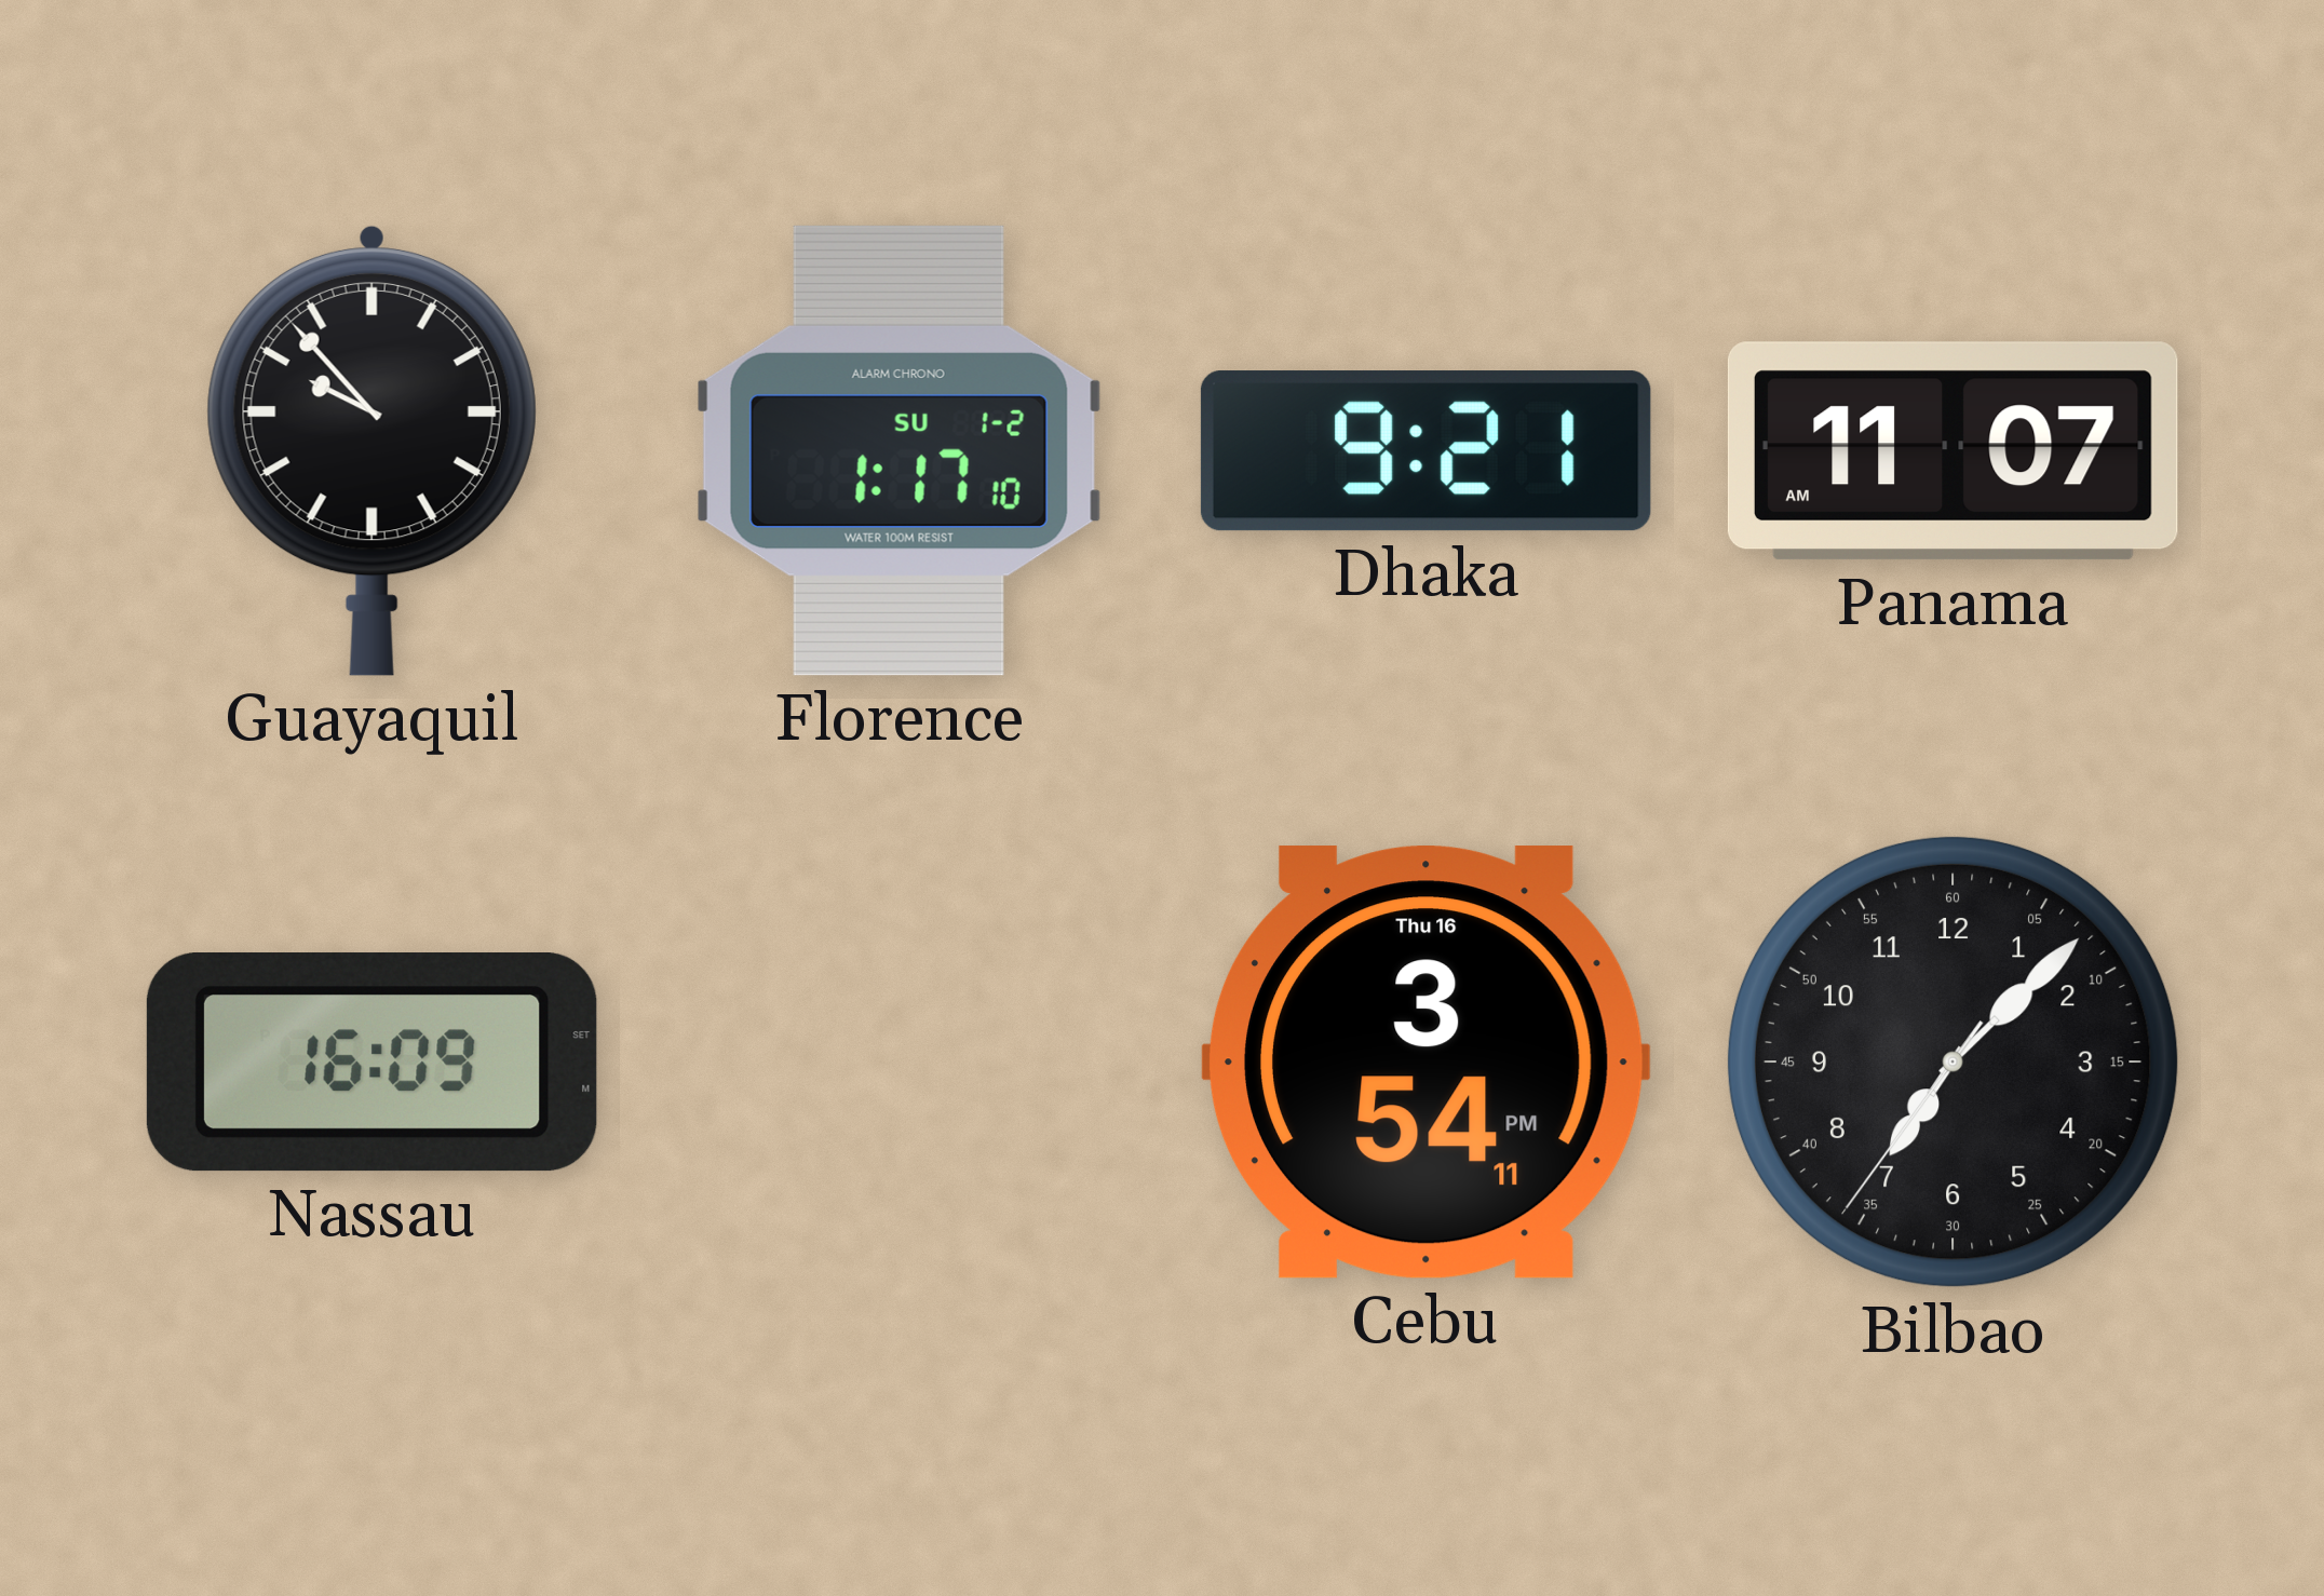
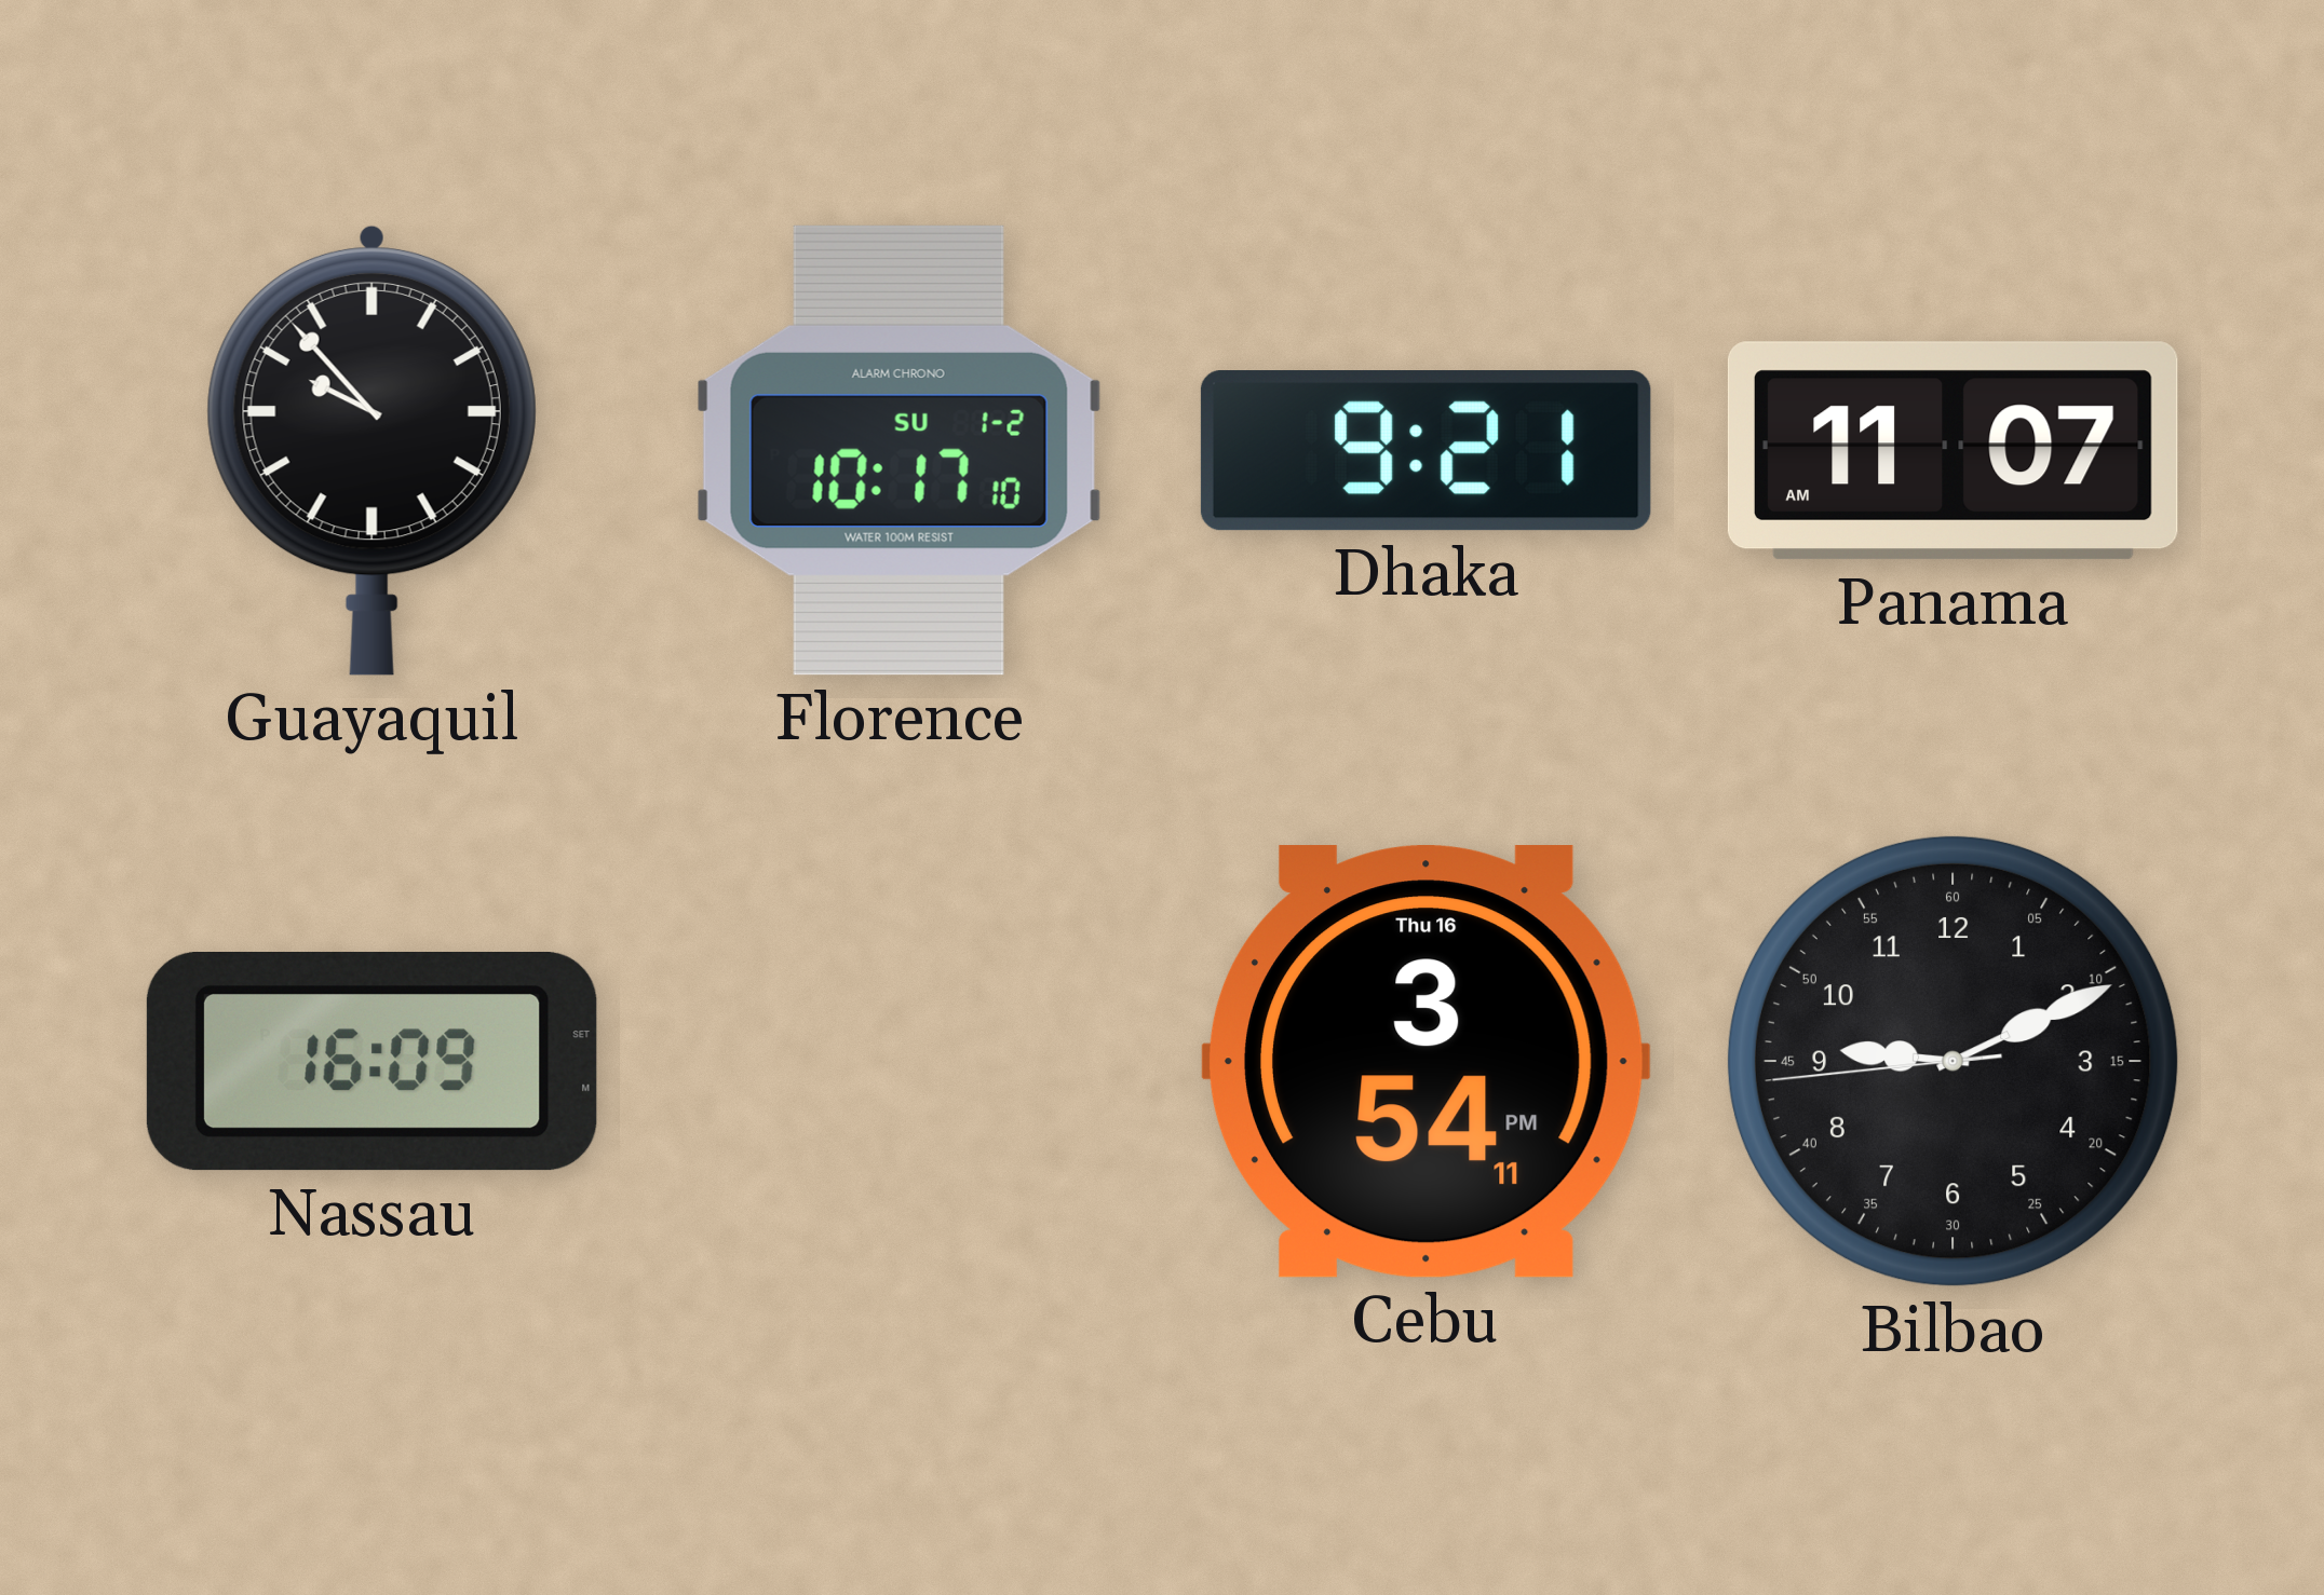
Florence: 1:17 -> 10:17 (898, 450)
Bilbao: 7:07 -> 9:10 (1953, 1061)
